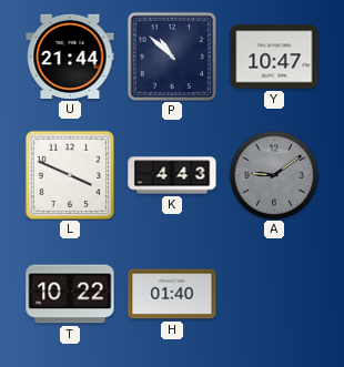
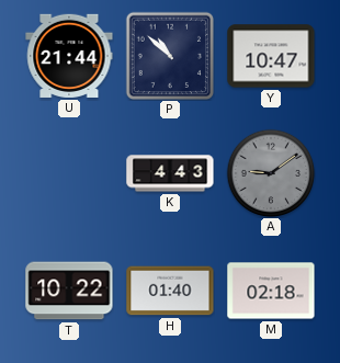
L: 3:49 -> none (70, 175)
M: none -> 02:18 (271, 291)
